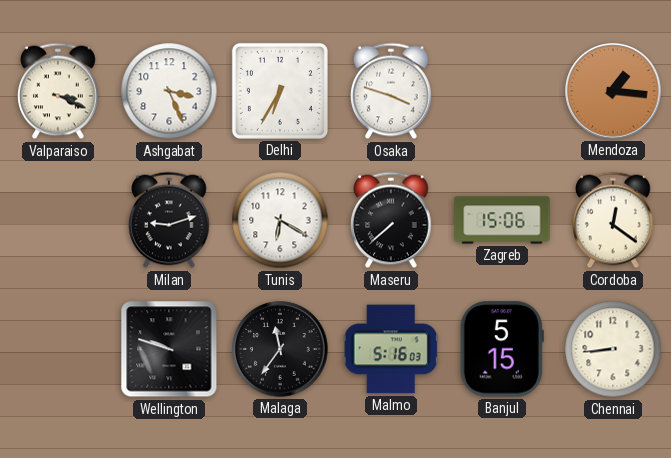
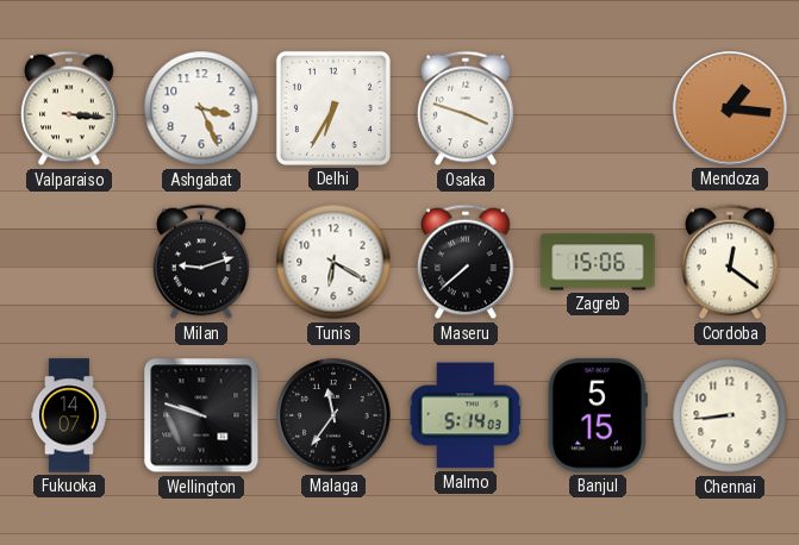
Valparaiso: 3:19 -> 3:16 (70, 108)
Fukuoka: none -> 14:07 (70, 415)
Malmo: 5:16 -> 5:14 (466, 415)
